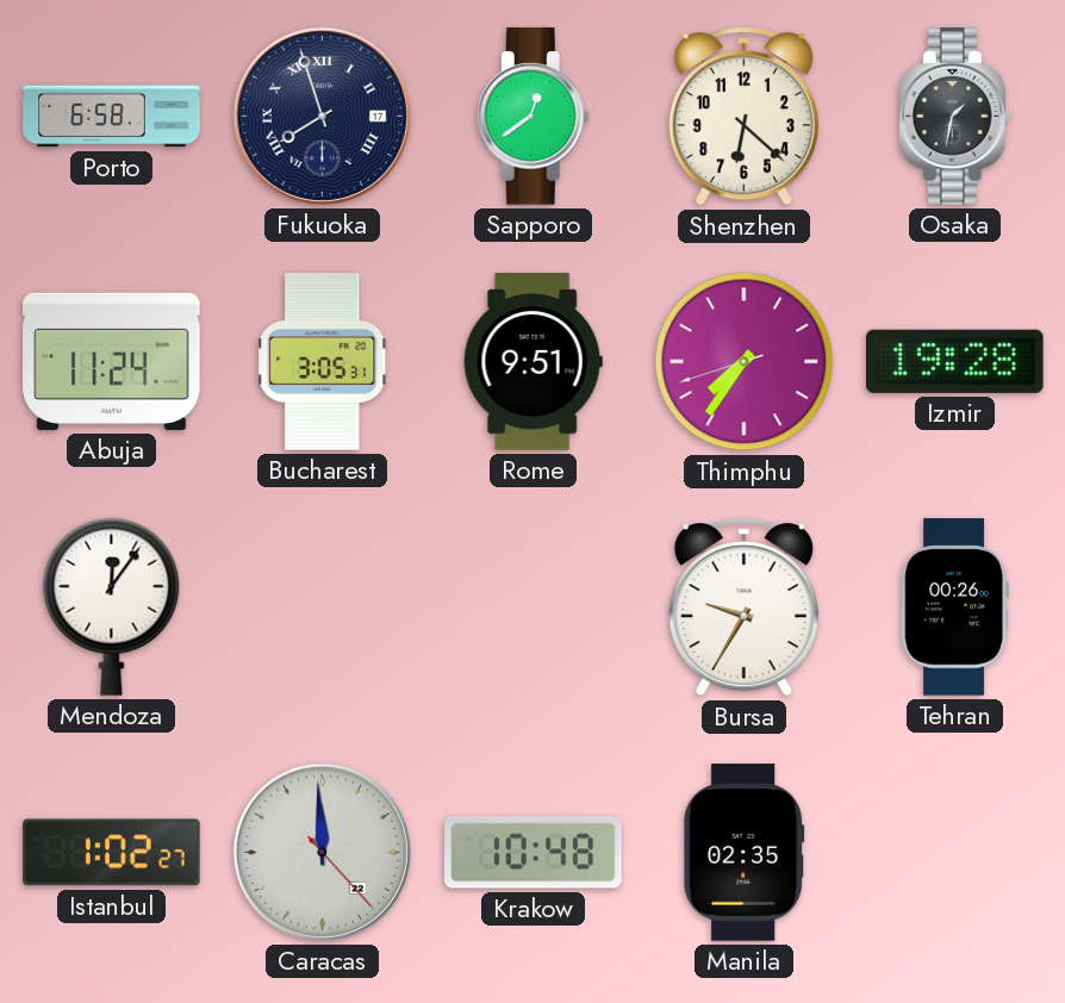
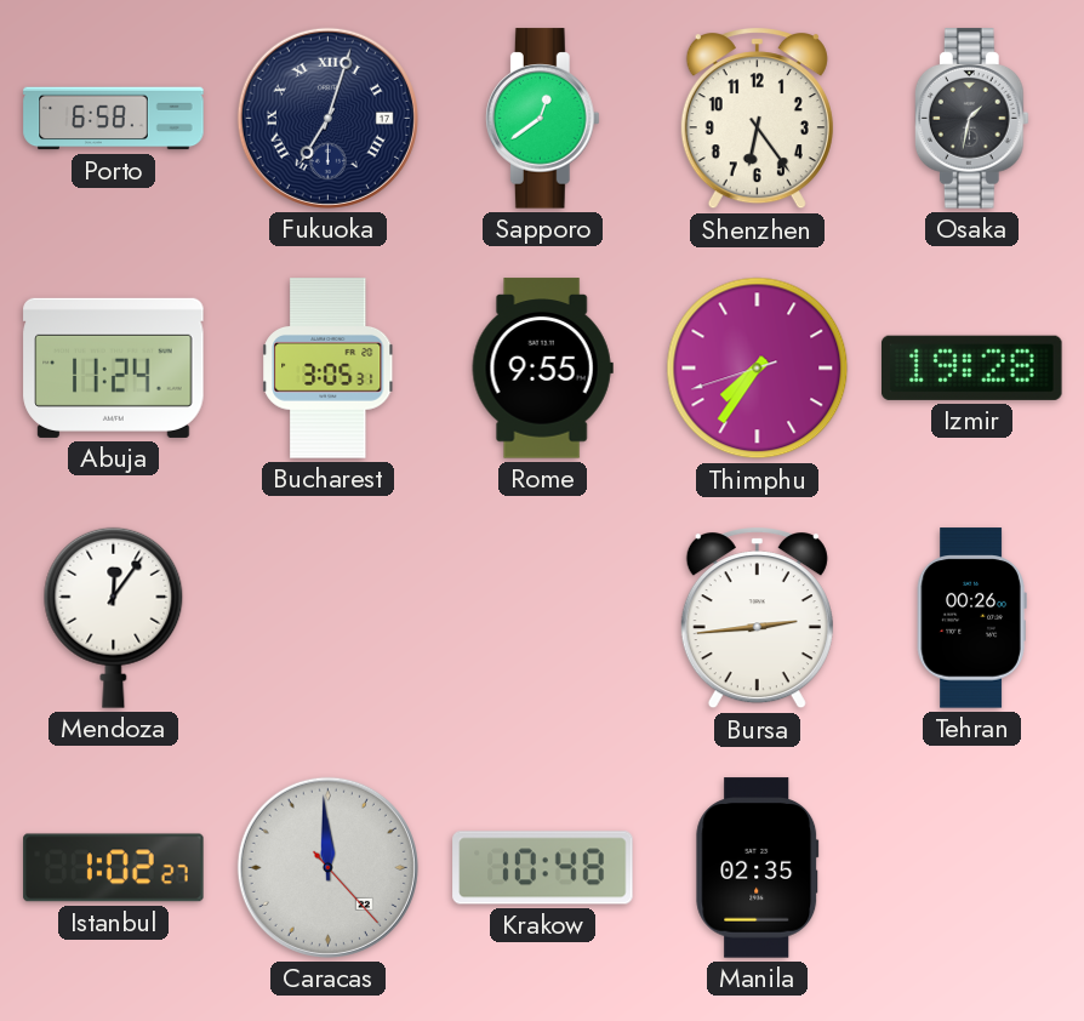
Fukuoka: 7:57 -> 7:03 (327, 118)
Shenzhen: 6:22 -> 6:24 (757, 119)
Rome: 9:51 -> 9:55 (542, 369)
Bursa: 9:35 -> 2:44 (757, 618)
